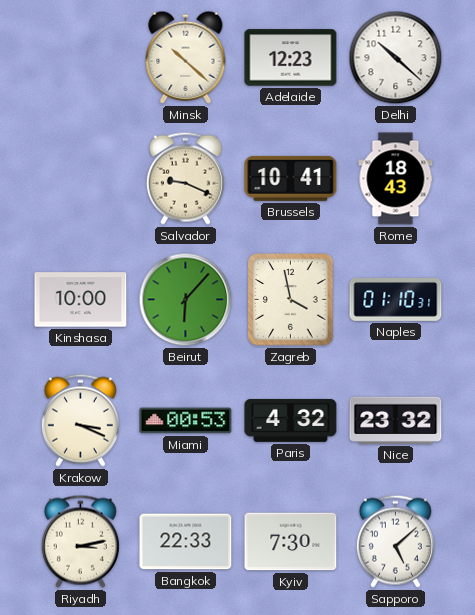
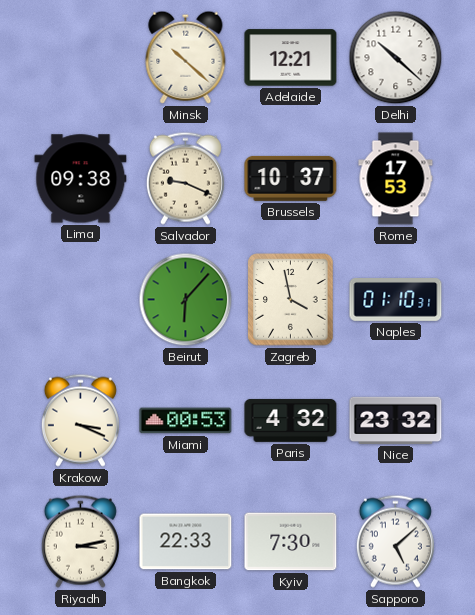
Adelaide: 12:23 -> 12:21 (291, 58)
Lima: none -> 09:38 (81, 179)
Brussels: 10:41 -> 10:37 (291, 178)
Rome: 18:43 -> 17:53 (396, 179)
Kinshasa: 10:00 -> none (81, 300)
